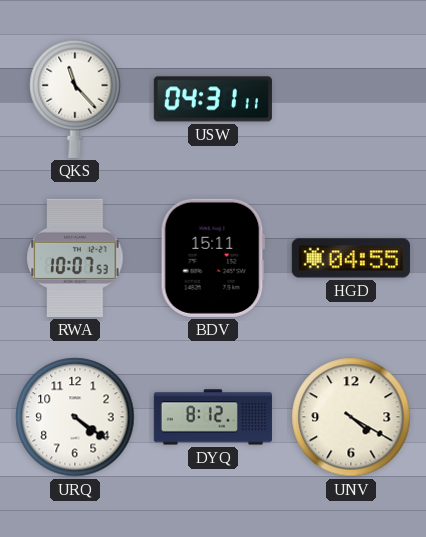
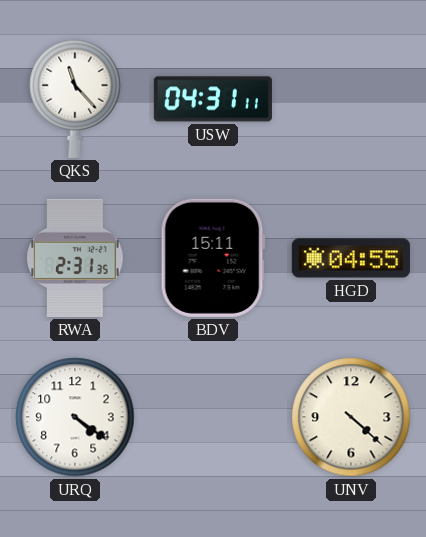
RWA: 10:07 -> 2:31 (75, 258)
DYQ: 8:12 -> none (213, 417)
UNV: 4:20 -> 4:22 (351, 417)
